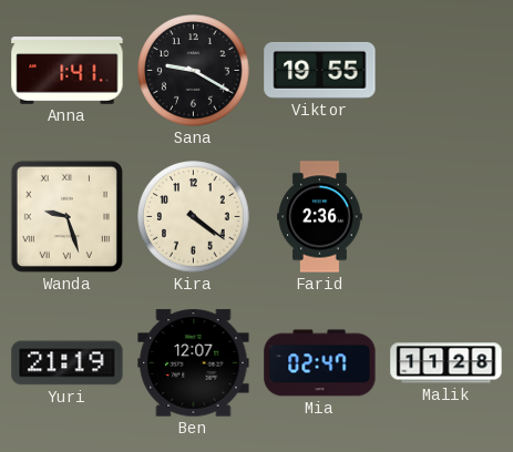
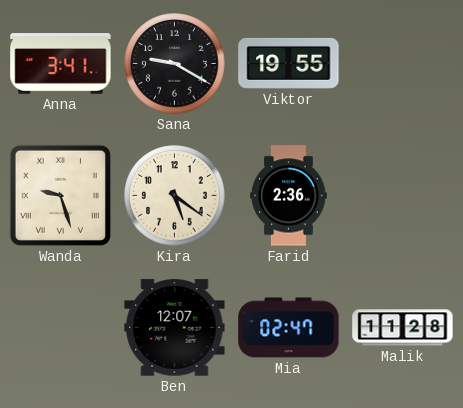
Anna: 1:41 -> 3:41 (61, 64)
Kira: 4:21 -> 5:21 (175, 196)
Yuri: 21:19 -> none (68, 363)
